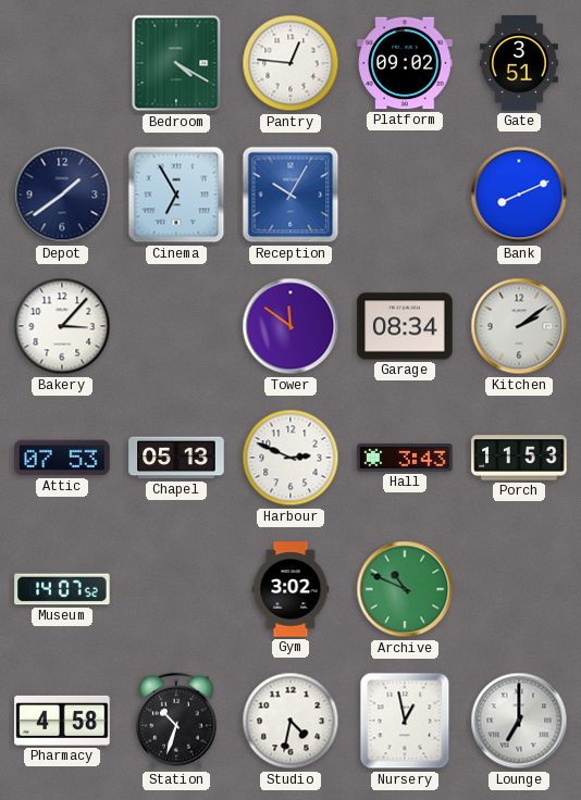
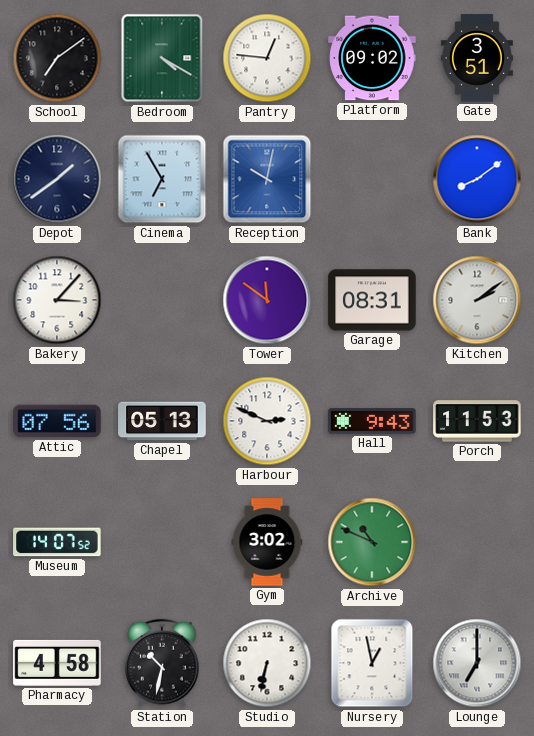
School: none -> 7:09 (57, 58)
Reception: 10:05 -> 10:02 (267, 179)
Bank: 8:11 -> 8:09 (477, 179)
Garage: 08:34 -> 08:31 (372, 300)
Attic: 07:53 -> 07:56 (57, 421)
Hall: 3:43 -> 9:43 (372, 421)
Station: 10:33 -> 10:32 (162, 663)
Studio: 4:32 -> 6:32 (267, 663)
